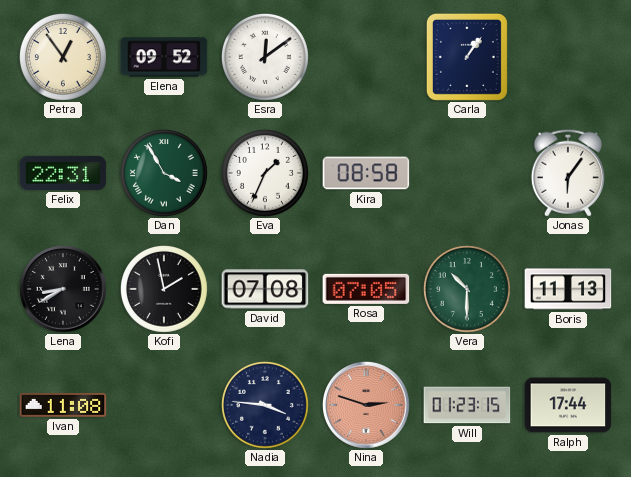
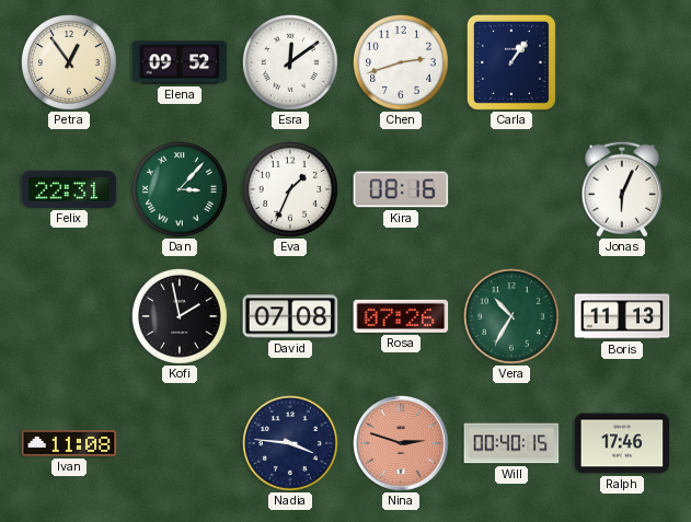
Chen: none -> 2:42 (401, 62)
Dan: 3:55 -> 3:07 (180, 189)
Kira: 08:58 -> 08:16 (401, 189)
Jonas: 6:06 -> 6:04 (622, 189)
Lena: 8:40 -> none (64, 290)
Rosa: 07:05 -> 07:26 (401, 316)
Vera: 10:30 -> 10:35 (511, 316)
Will: 01:23 -> 00:40 (511, 443)
Ralph: 17:44 -> 17:46 (622, 443)
